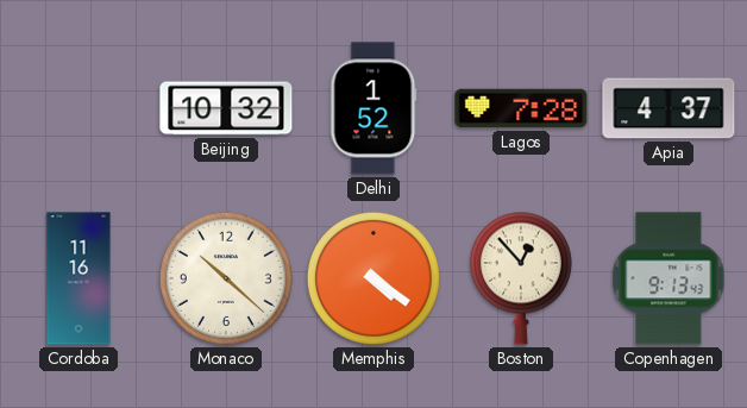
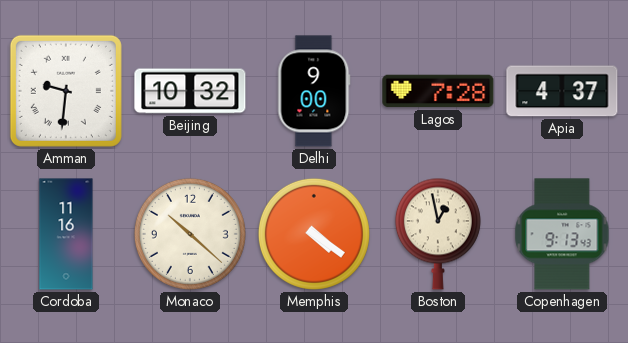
Amman: none -> 9:31 (66, 91)
Delhi: 1:52 -> 9:00 (314, 91)
Boston: 12:53 -> 12:58 (438, 234)
